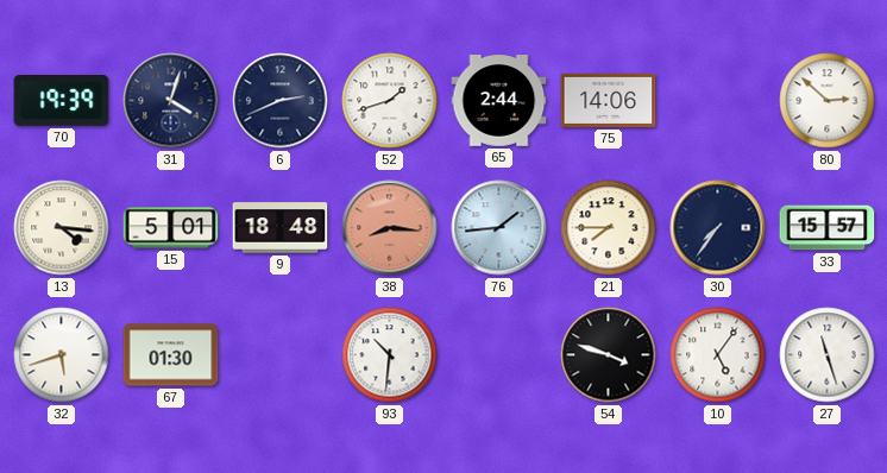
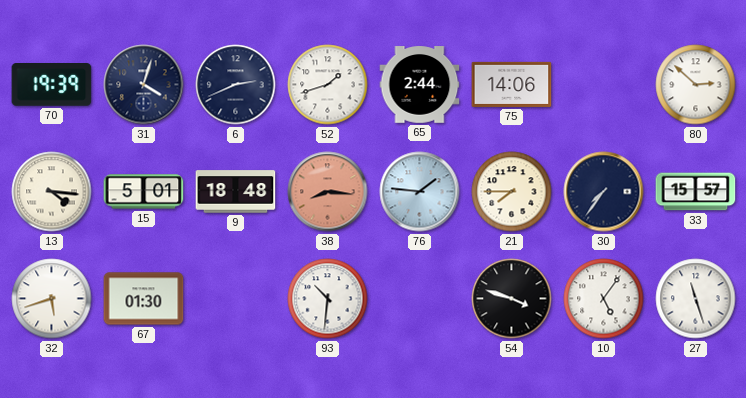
76: 1:44 -> 1:46 (420, 192)
